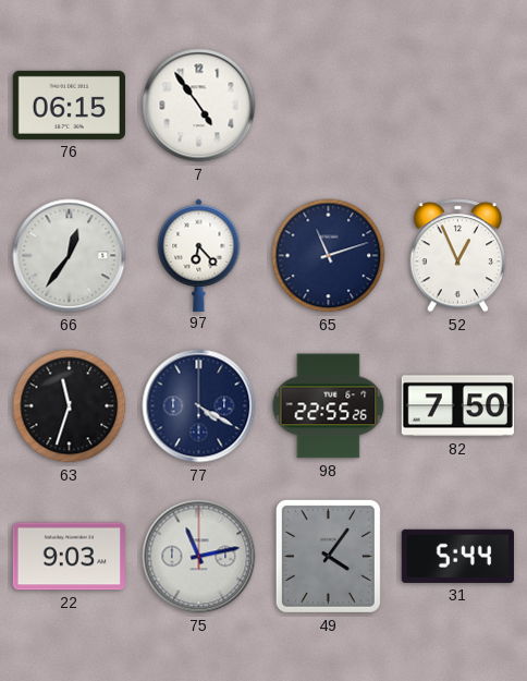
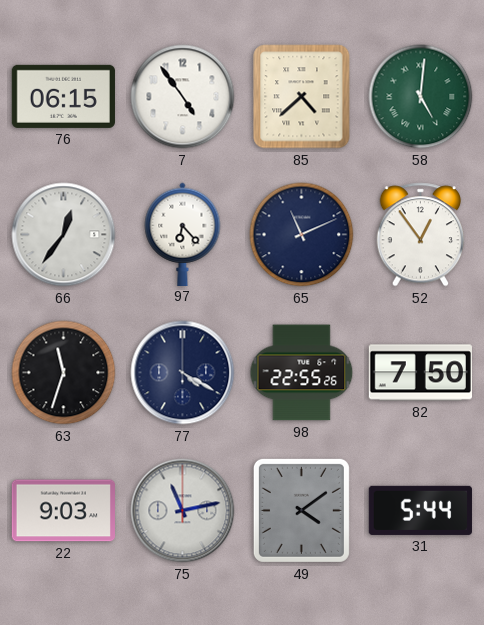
85: none -> 4:38 (302, 97)
58: none -> 5:01 (421, 97)
65: 11:12 -> 11:11 (302, 235)
52: 12:56 -> 12:54 (421, 235)
49: 4:06 -> 4:09 (301, 510)
